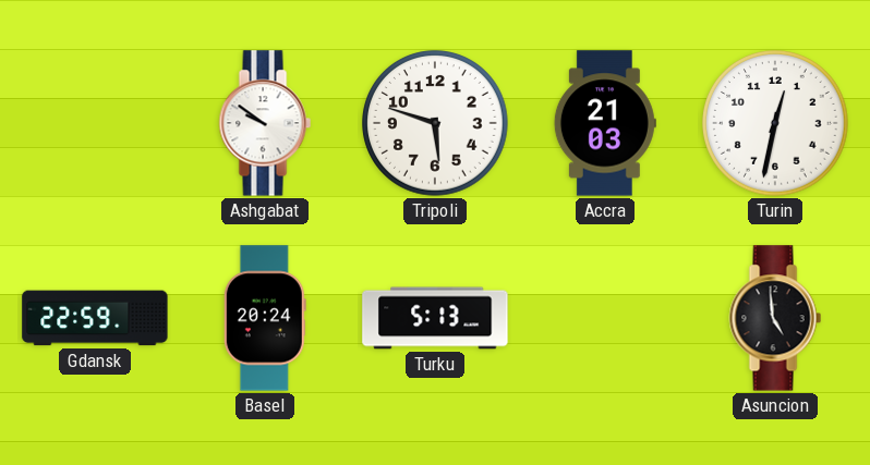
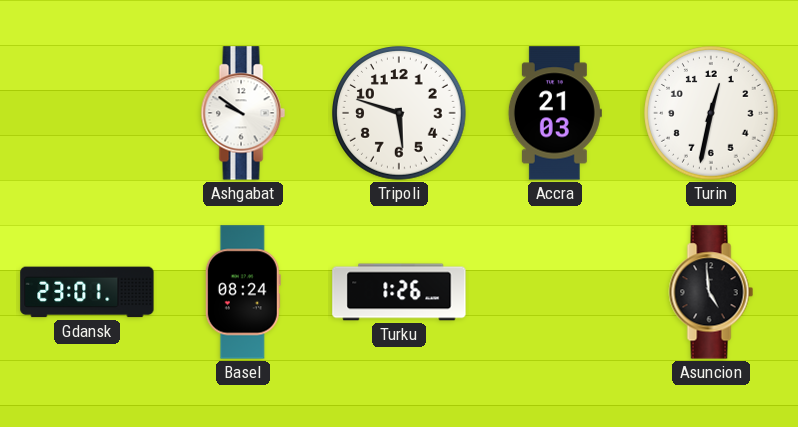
Gdansk: 22:59 -> 23:01 (87, 292)
Basel: 20:24 -> 08:24 (243, 292)
Turku: 5:13 -> 1:26 (399, 292)
